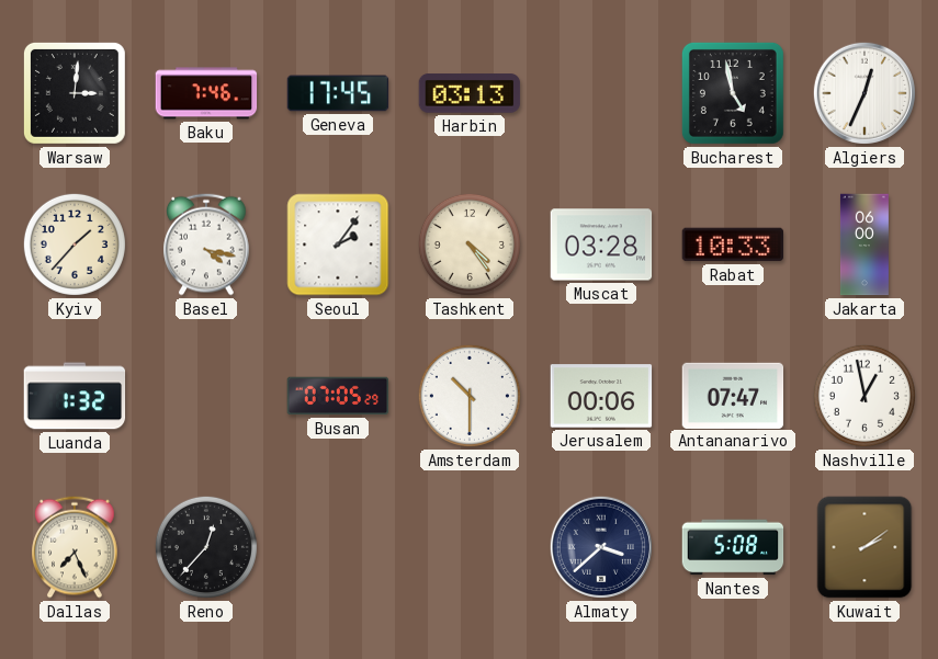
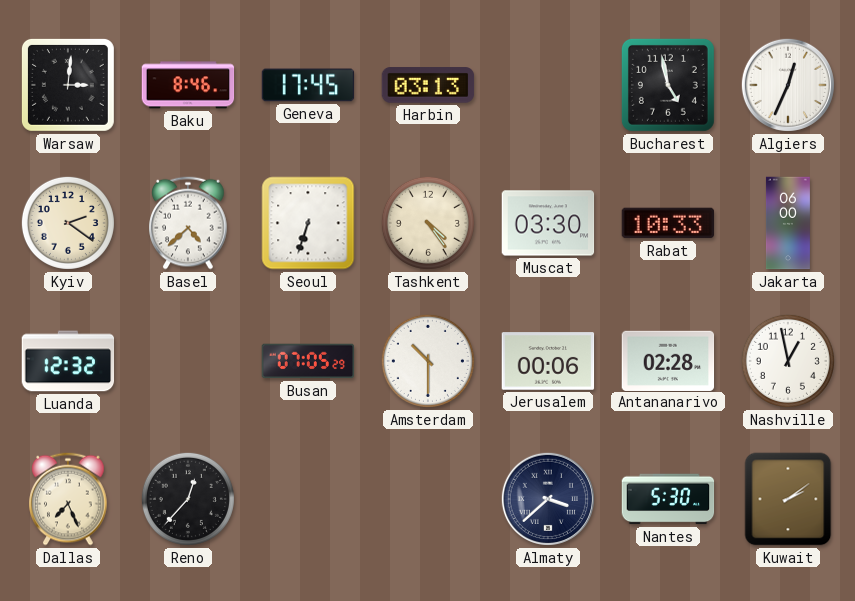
Baku: 7:46 -> 8:46 (188, 85)
Kyiv: 1:37 -> 2:21 (68, 223)
Basel: 4:17 -> 4:38 (188, 223)
Seoul: 2:06 -> 6:33 (308, 223)
Muscat: 03:28 -> 03:30 (548, 223)
Luanda: 1:32 -> 12:32 (68, 361)
Antananarivo: 07:47 -> 02:28 (668, 360)
Nantes: 5:08 -> 5:30 (668, 499)
